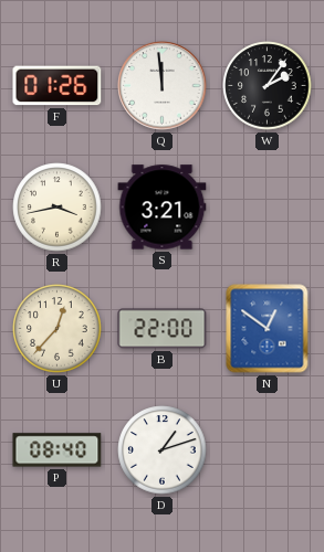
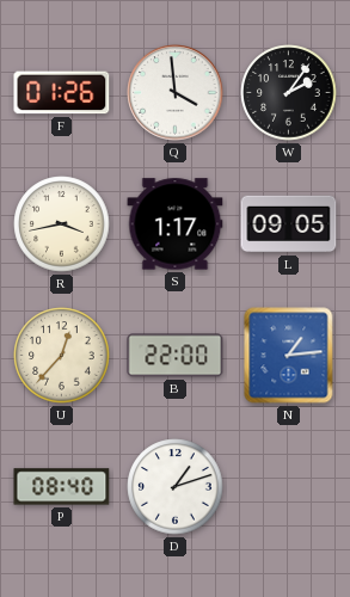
Q: 11:59 -> 3:59 (176, 93)
S: 3:21 -> 1:17 (176, 224)
L: none -> 09:05 (289, 224)
N: 12:51 -> 1:14 (289, 356)
